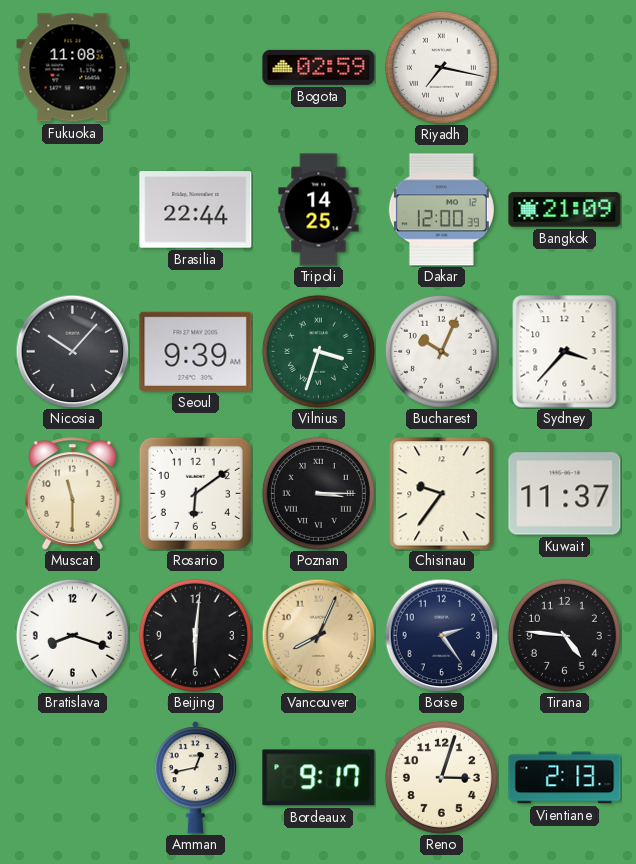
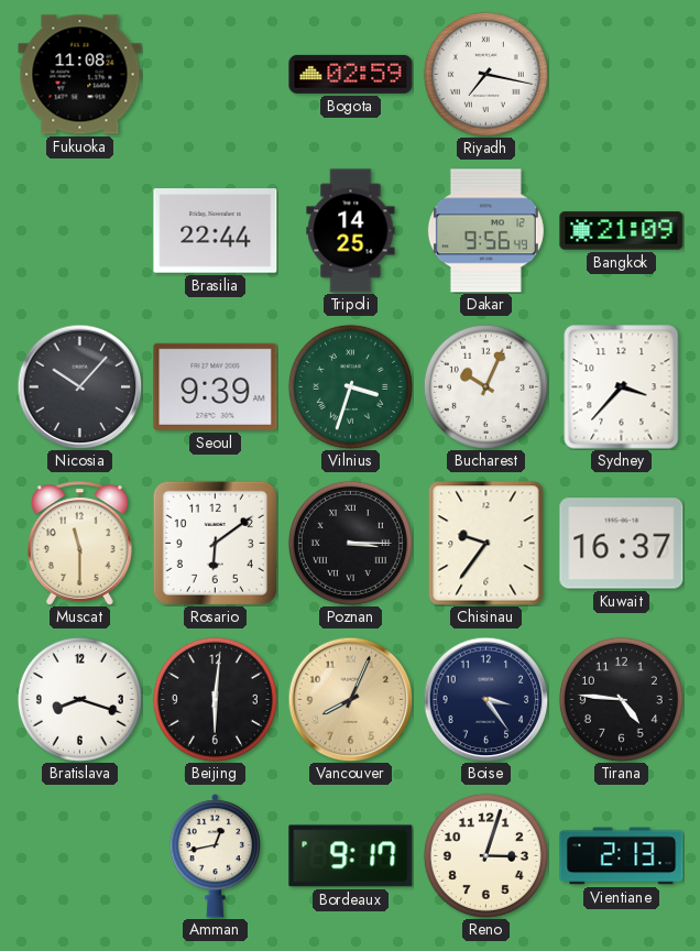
Dakar: 12:00 -> 9:56 (485, 231)
Kuwait: 11:37 -> 16:37 (622, 544)
Boise: 2:24 -> 3:24 (485, 699)
